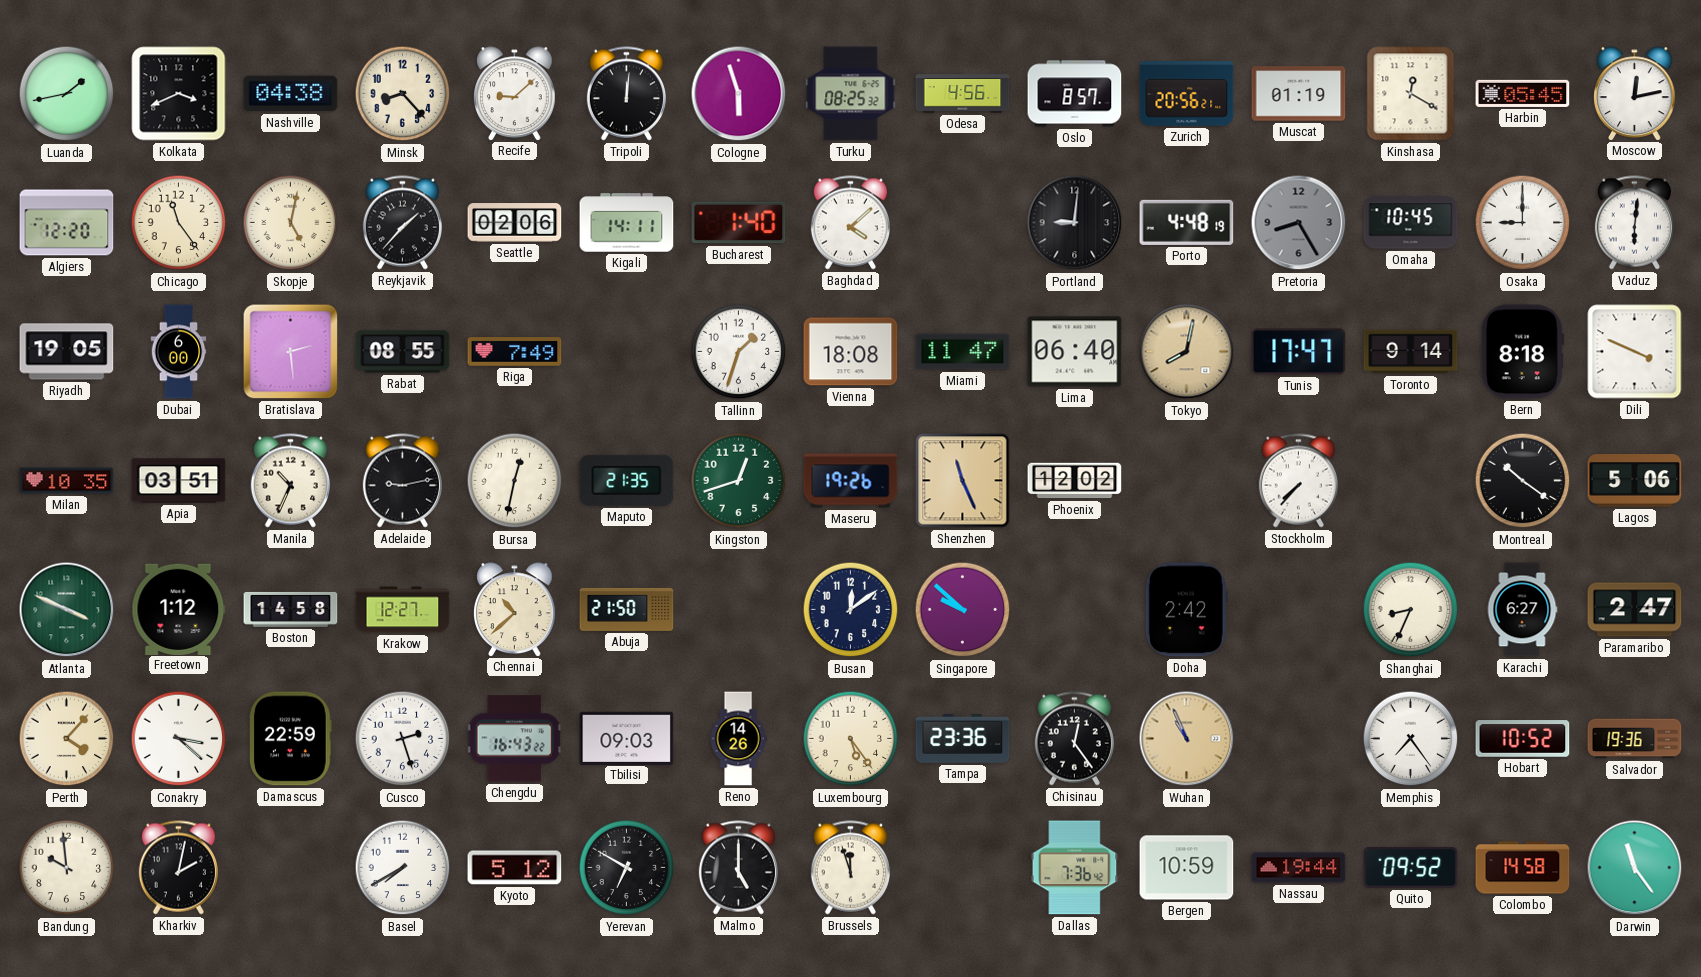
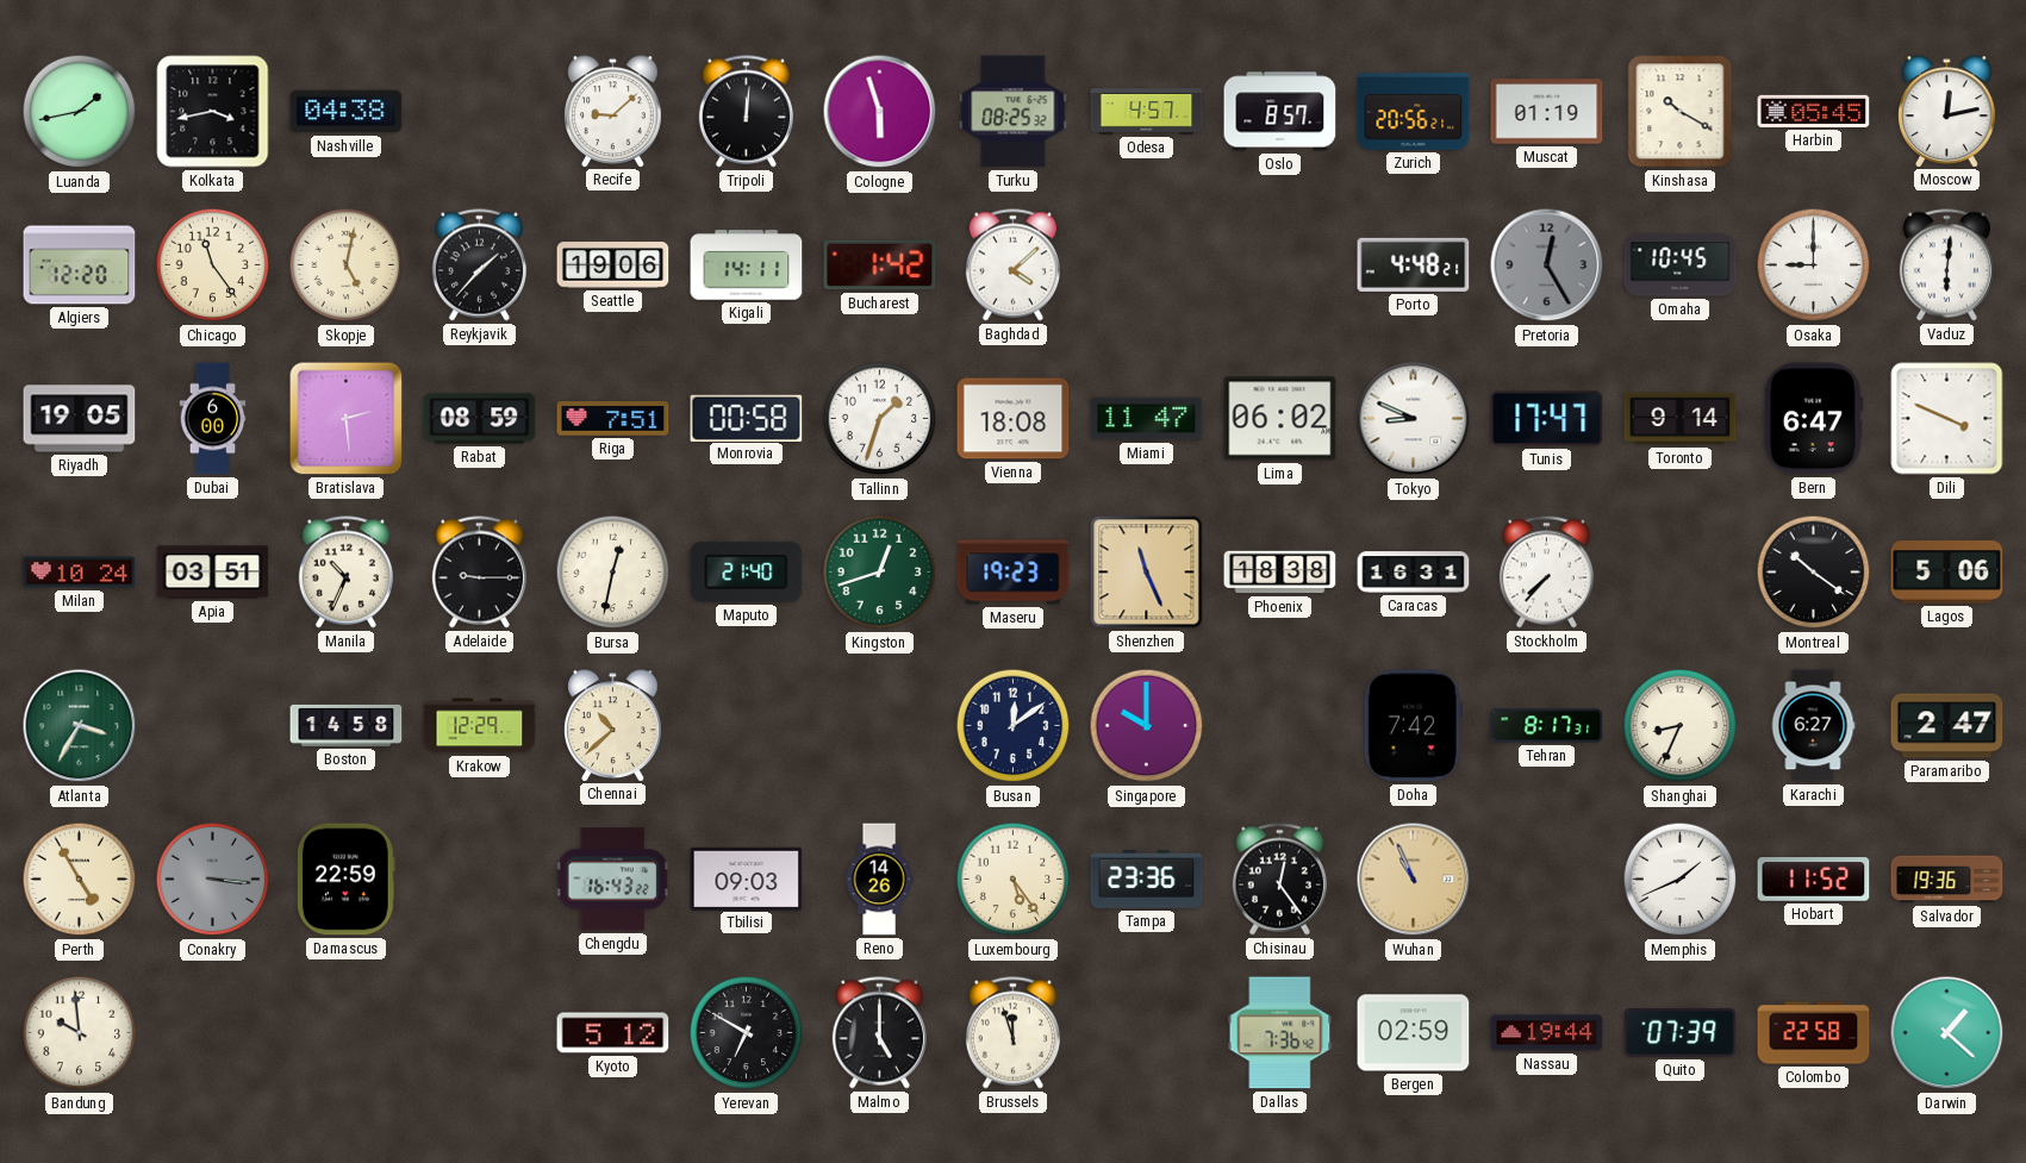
Kolkata: 3:41 -> 3:43 (213, 112)
Minsk: 8:23 -> none (403, 94)
Odesa: 4:56 -> 4:57 (1147, 112)
Kinshasa: 12:20 -> 10:20 (1681, 112)
Seattle: 02:06 -> 19:06 (613, 265)
Bucharest: 1:40 -> 1:42 (880, 265)
Portland: 9:01 -> none (1075, 223)
Porto: 4:48:19 -> 4:48:21 (1414, 264)
Pretoria: 8:25 -> 12:25 (1547, 265)
Rabat: 08:55 -> 08:59 (480, 419)
Riga: 7:49 -> 7:51 (613, 419)
Monrovia: none -> 00:58 (747, 418)
Lima: 06:40 -> 06:02 (1280, 419)
Tokyo: 8:02 -> 8:49 (1414, 419)
Tokyo dial: champagne -> white (1414, 419)
Bern: 8:18 -> 6:47 (1813, 419)
Milan: 10:35 -> 10:24 (80, 573)
Adelaide: 9:13 -> 9:15 (479, 573)
Maputo: 21:35 -> 21:40 (747, 571)
Maseru: 19:26 -> 19:23 (1014, 573)
Phoenix: 12:02 -> 18:38 (1280, 573)
Caracas: none -> 16:31 (1414, 573)
Atlanta: 3:49 -> 3:35 (80, 726)
Freetown: 1:12 -> none (179, 609)
Krakow: 12:27 -> 12:29 (480, 726)
Abuja: 21:50 -> none (627, 609)
Singapore: 9:52 -> 10:00 (1147, 726)
Doha: 2:42 -> 7:42 (1413, 726)
Tehran: none -> 8:17 (1547, 726)
Perth: 4:07 -> 4:55 (80, 880)
Conakry: 3:22 -> 3:16 (213, 880)
Conakry dial: white -> grey (213, 880)
Cusco: 2:27 -> none (403, 739)
Memphis: 7:24 -> 1:41 (1681, 880)
Hobart: 10:52 -> 11:52 (1814, 880)
Kharkiv: 2:02 -> none (178, 868)
Basel: 7:40 -> none (403, 868)
Bergen: 10:59 -> 02:59 (1414, 1033)
Quito: 09:52 -> 07:39 (1681, 1033)
Colombo: 14:58 -> 22:58 (1814, 1033)
Darwin: 11:24 -> 1:22 (1947, 1033)
